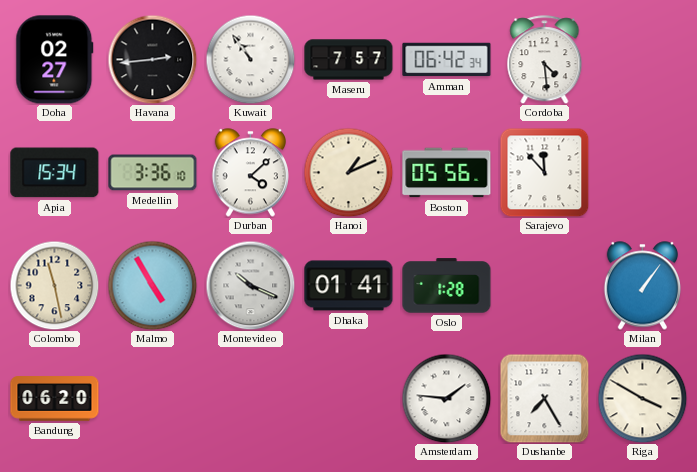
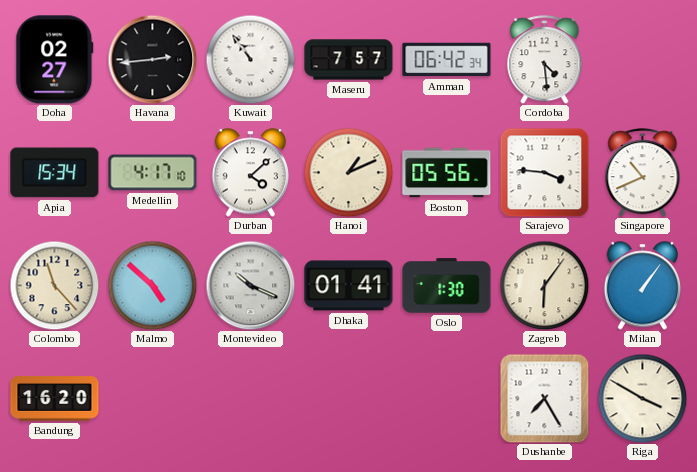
Medellin: 3:36 -> 4:17 (153, 173)
Sarajevo: 11:53 -> 3:46 (544, 172)
Singapore: none -> 10:41 (643, 173)
Colombo: 11:28 -> 11:23 (54, 285)
Malmo: 4:55 -> 4:52 (152, 285)
Oslo: 1:28 -> 1:30 (447, 286)
Zagreb: none -> 6:06 (544, 285)
Bandung: 06:20 -> 16:20 (55, 399)
Amsterdam: 1:46 -> none (446, 398)
